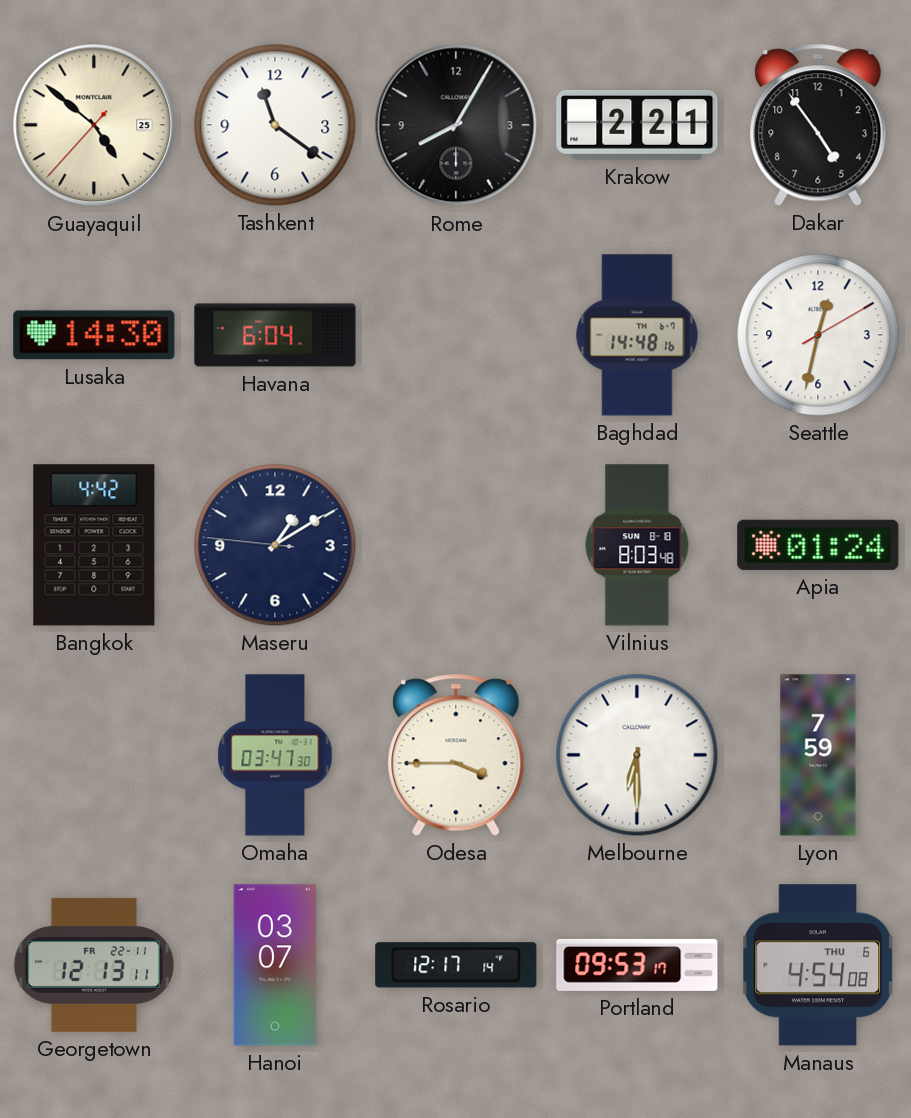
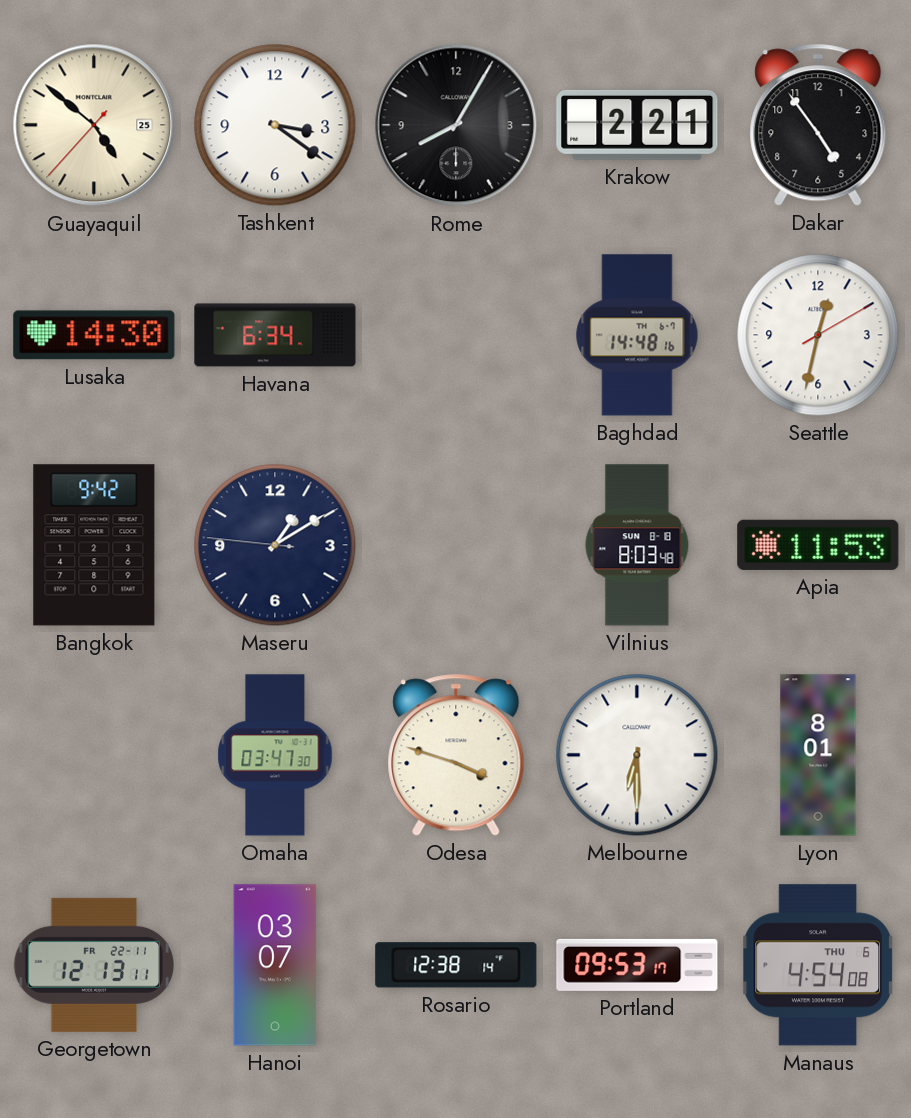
Tashkent: 11:21 -> 3:21 (275, 125)
Havana: 6:04 -> 6:34 (275, 335)
Bangkok: 4:42 -> 9:42 (94, 545)
Apia: 01:24 -> 11:53 (818, 545)
Odesa: 3:45 -> 3:48 (456, 755)
Lyon: 7:59 -> 8:01 (818, 755)
Rosario: 12:17 -> 12:38 (456, 965)
